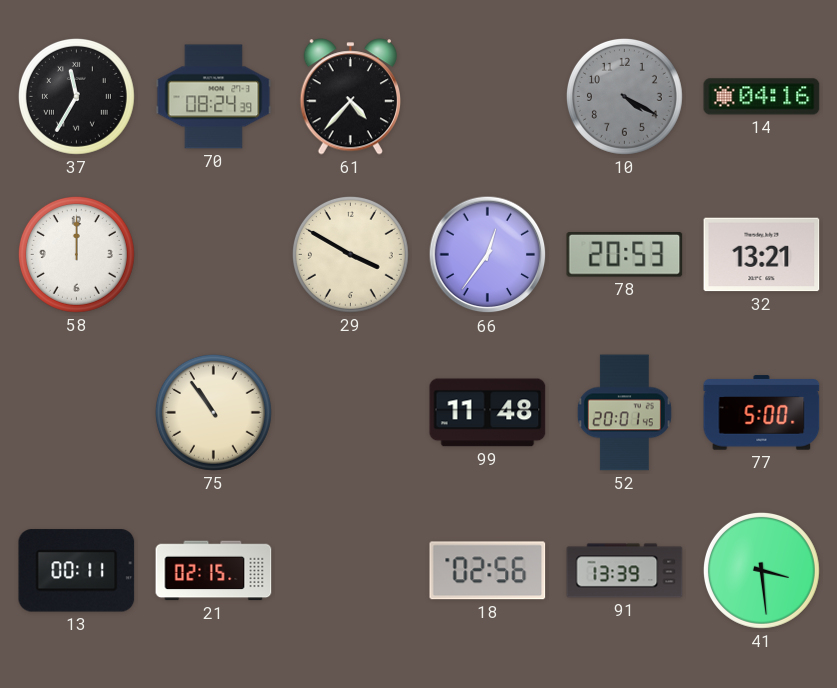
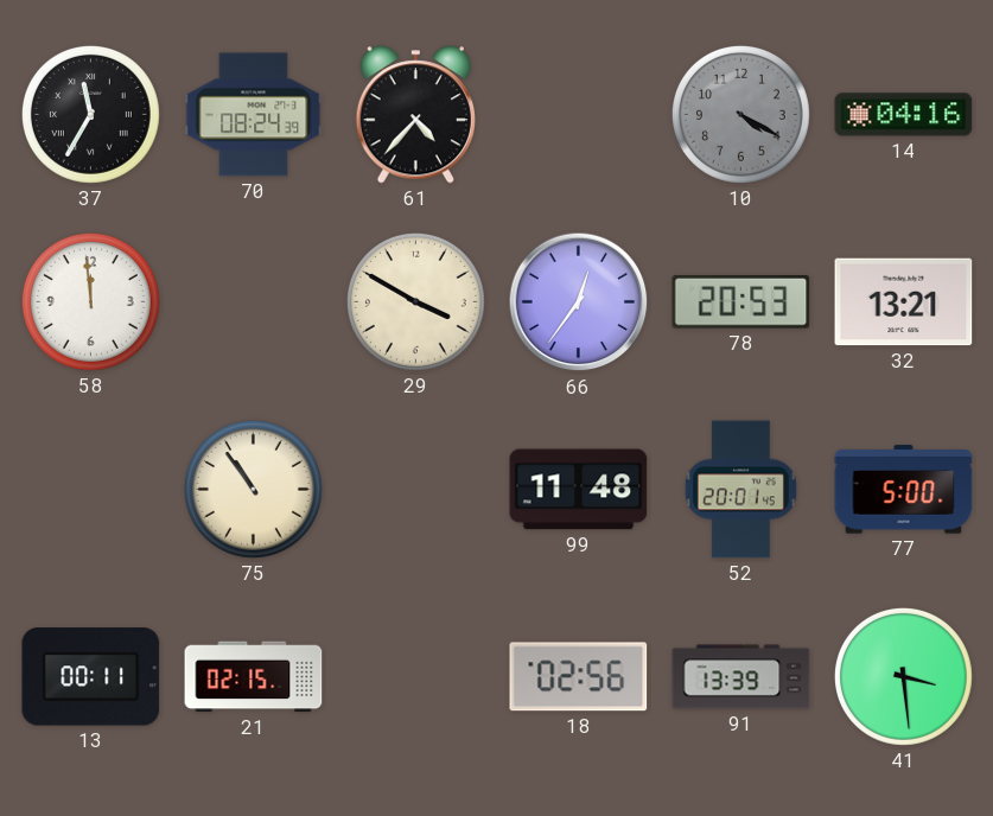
58: 12:00 -> 11:59 (90, 301)
